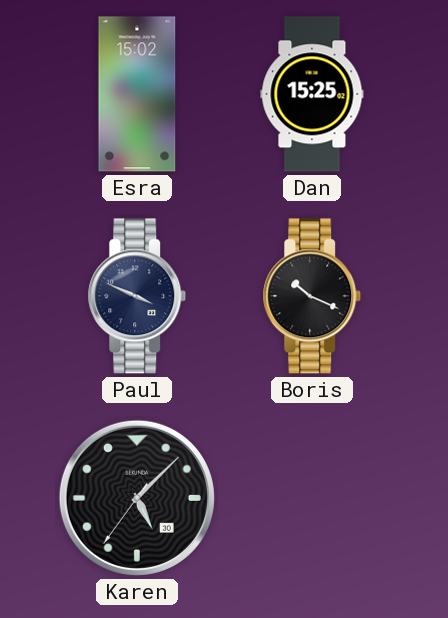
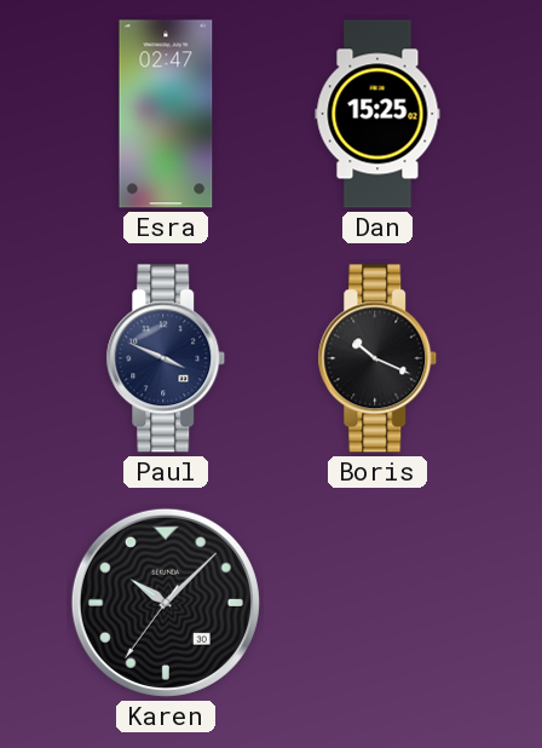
Esra: 15:02 -> 02:47 (166, 114)
Karen: 5:07 -> 10:07 (166, 603)
